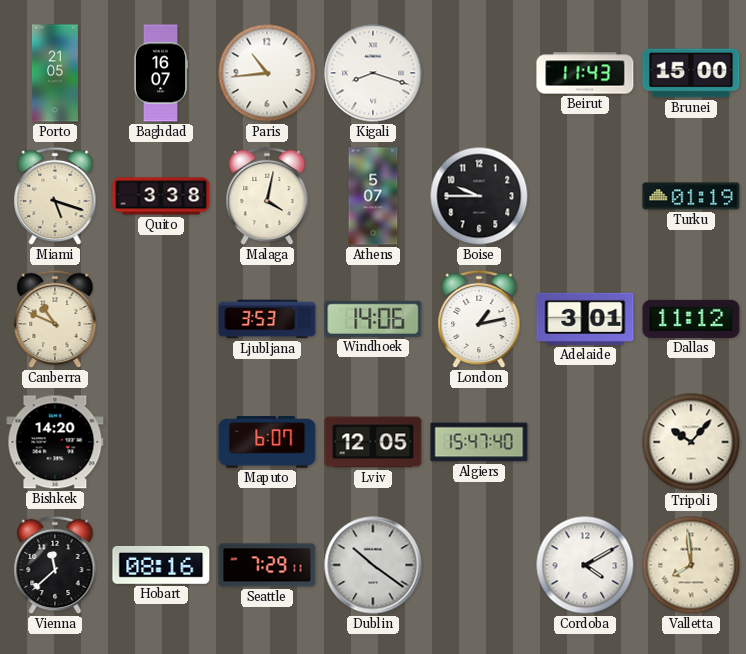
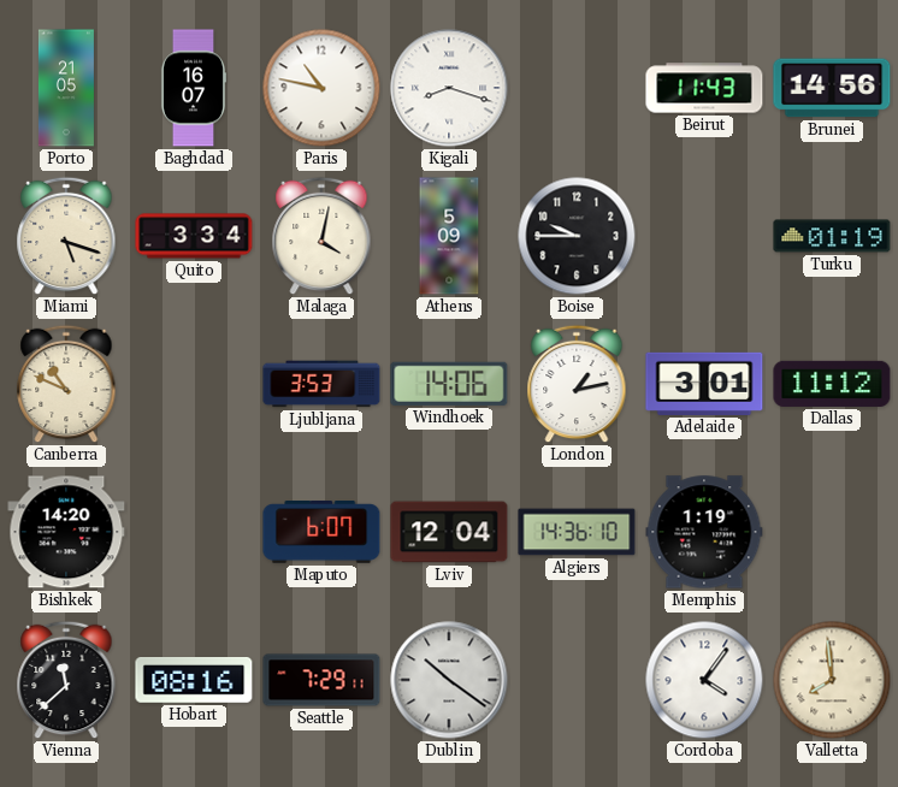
Paris: 10:44 -> 10:47 (321, 88)
Brunei: 15:00 -> 14:56 (832, 88)
Quito: 3:38 -> 3:34 (194, 236)
Athens: 5:07 -> 5:09 (449, 236)
Lviv: 12:05 -> 12:04 (449, 532)
Algiers: 15:47 -> 14:36 (577, 532)
Memphis: none -> 1:19 (704, 532)
Tripoli: 10:07 -> none (691, 442)
Cordoba: 4:10 -> 4:06 (704, 680)
